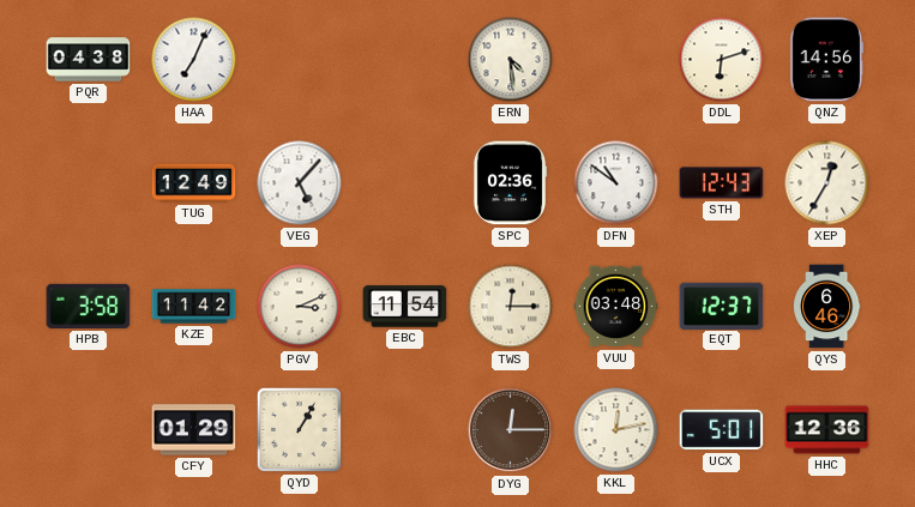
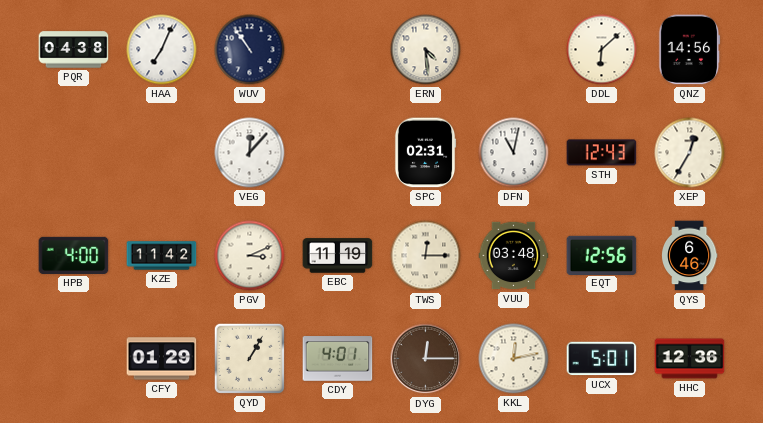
WUV: none -> 10:54 (250, 50)
DDL: 6:12 -> 6:08 (602, 50)
TUG: 12:49 -> none (194, 183)
VEG: 5:07 -> 12:07 (250, 153)
SPC: 02:36 -> 02:31 (425, 153)
DFN: 10:51 -> 11:02 (514, 153)
HPB: 3:58 -> 4:00 (74, 255)
EBC: 11:54 -> 11:19 (338, 256)
EQT: 12:37 -> 12:56 (602, 255)
CDY: none -> 4:01 (338, 359)
